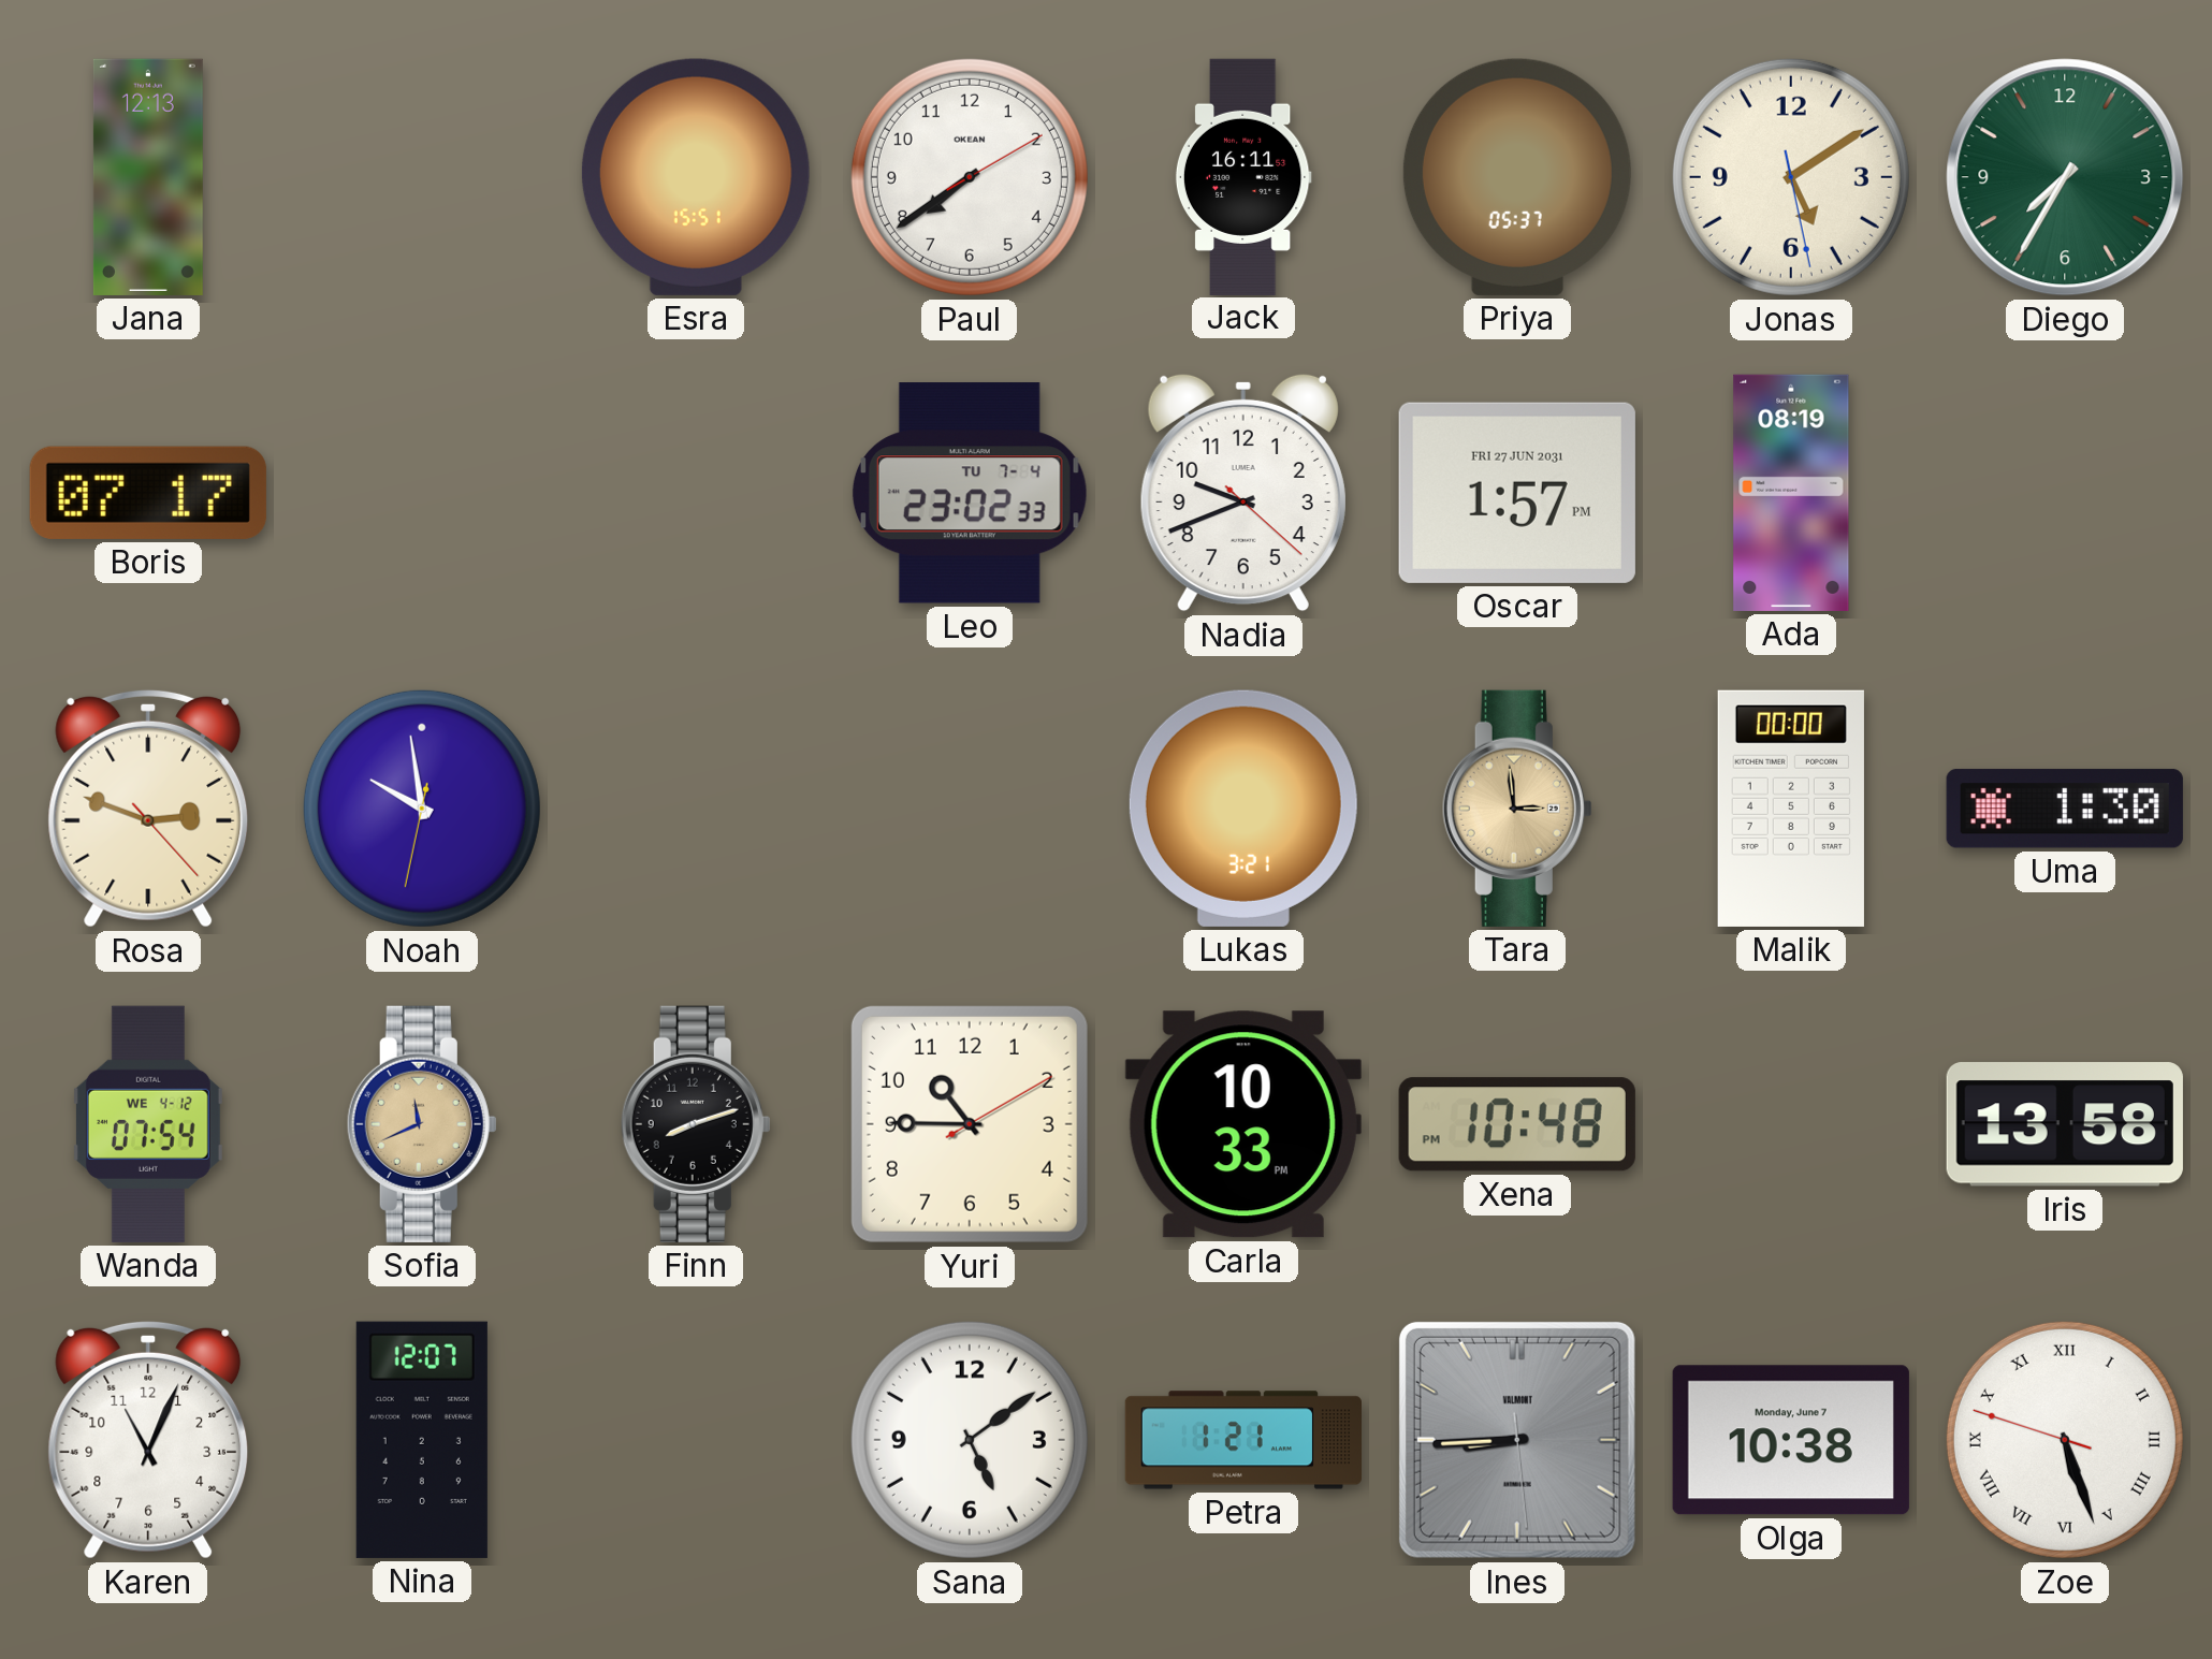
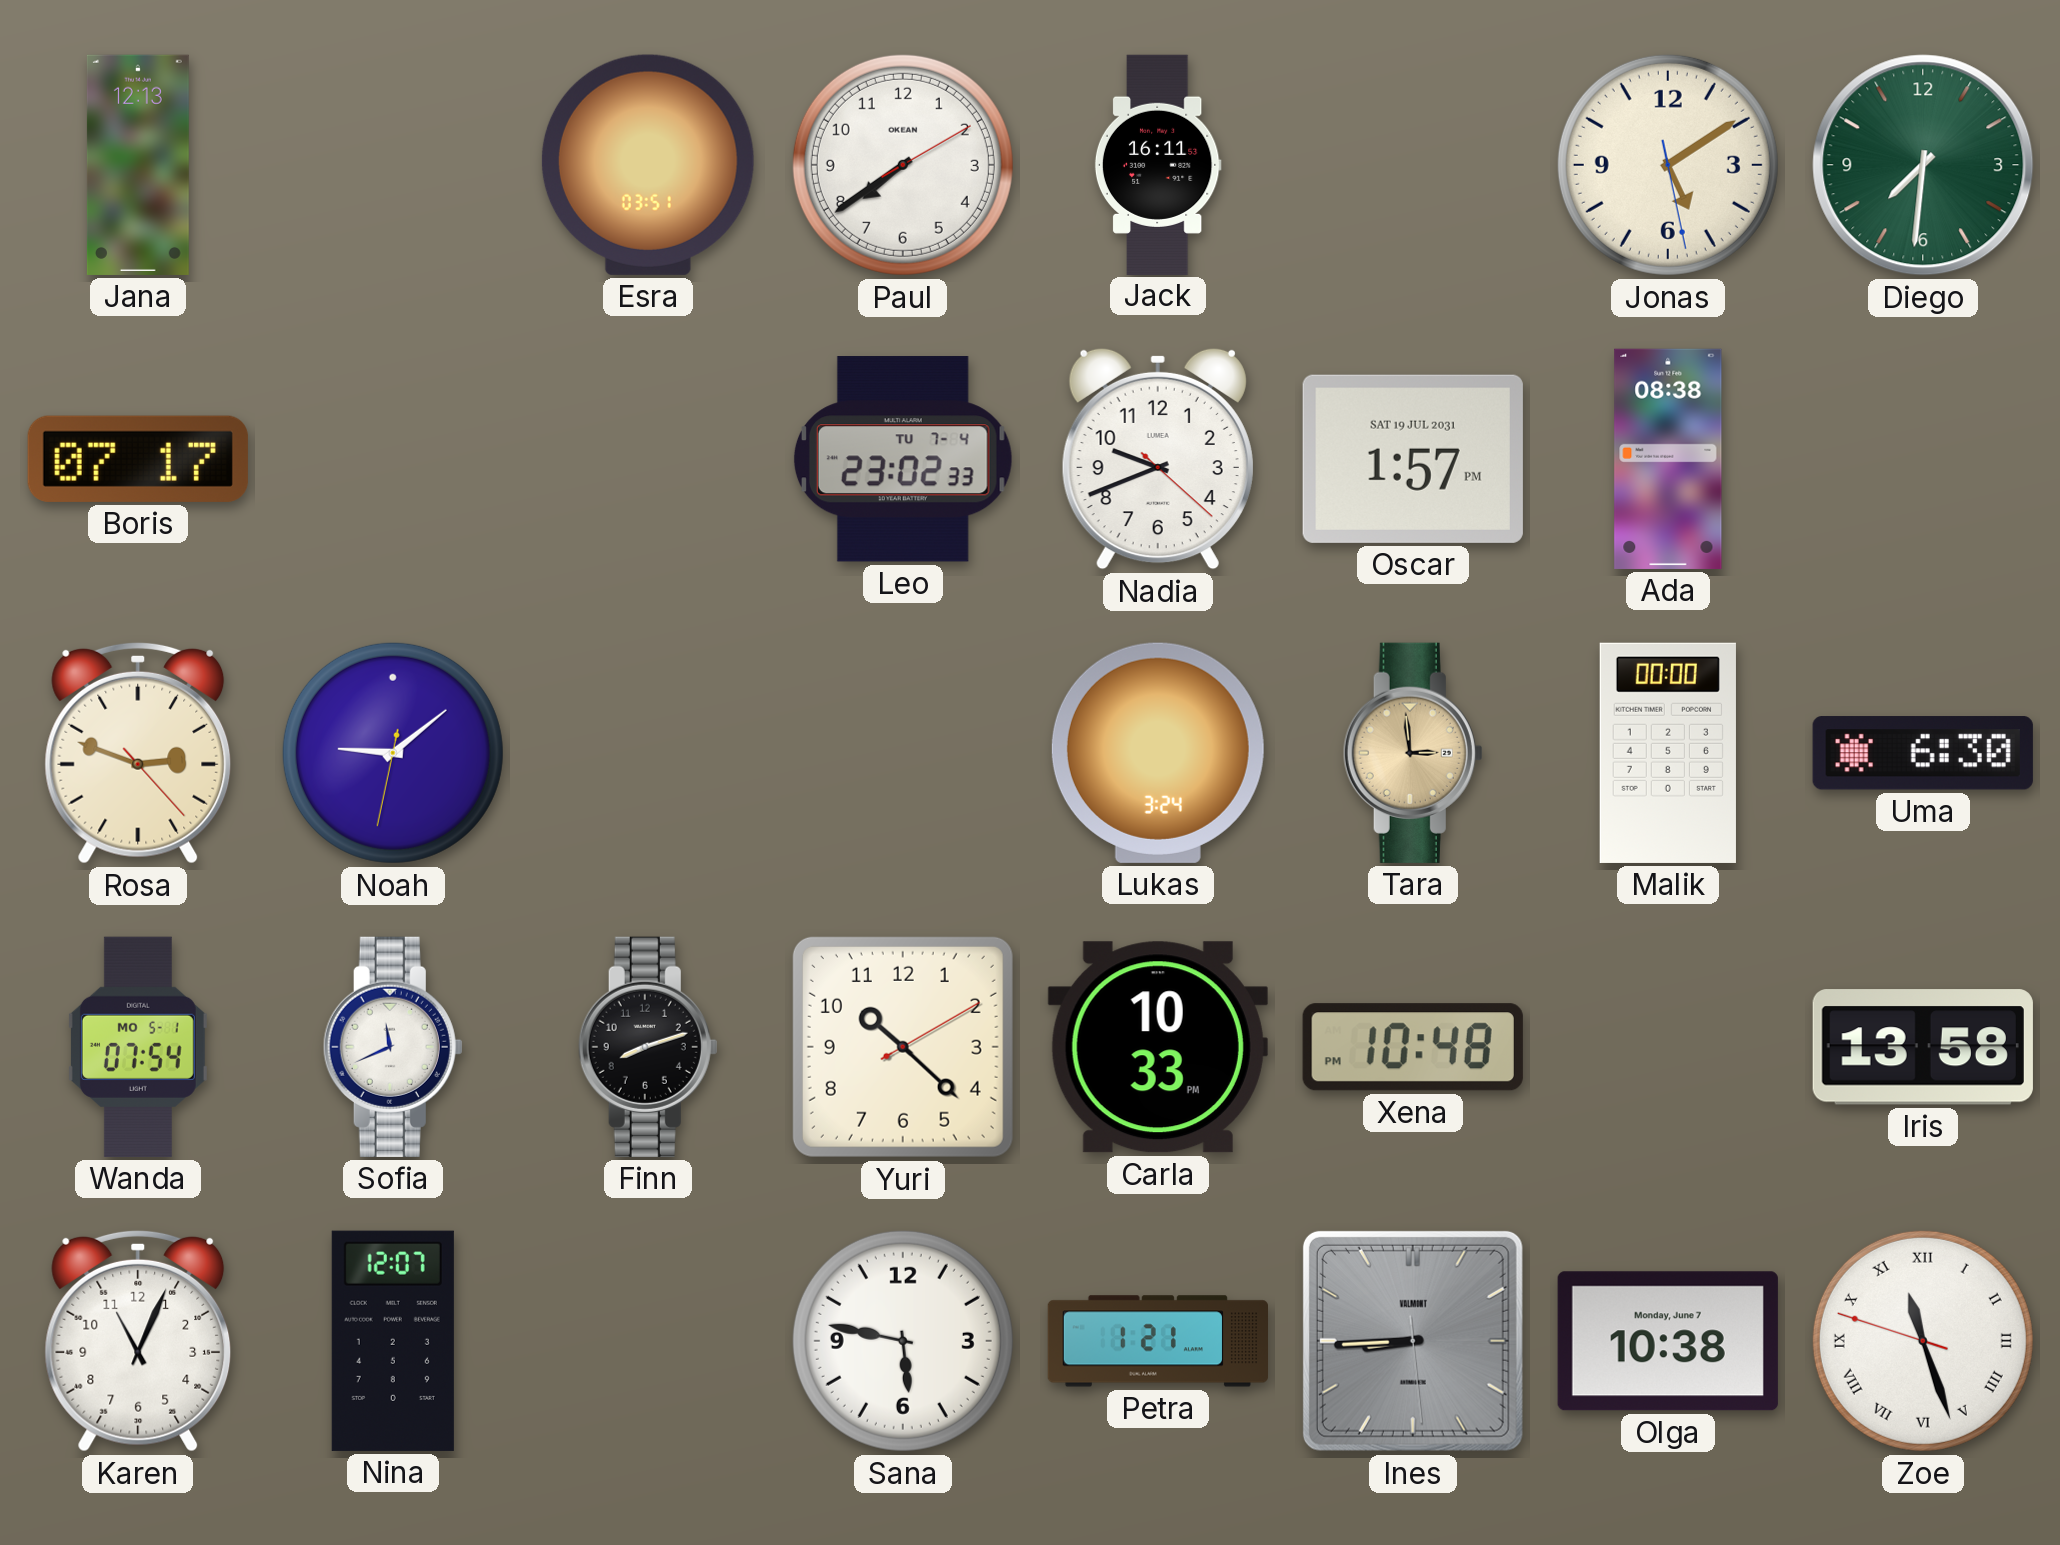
Esra: 15:51 -> 03:51 (648, 165)
Priya: 05:37 -> none (1517, 177)
Diego: 7:35 -> 7:31 (1923, 165)
Oscar date: FRI 27 JUN 2031 -> SAT 19 JUL 2031 (1413, 459)
Ada: 08:19 -> 08:38 (1668, 459)
Noah: 9:58 -> 9:08 (393, 753)
Lukas: 3:21 -> 3:24 (1158, 753)
Uma: 1:30 -> 6:30 (1923, 753)
Wanda date: WE 4-12 -> MO 5-1 (138, 1047)
Sofia dial: champagne -> white (393, 1047)
Yuri: 10:45 -> 10:22 (903, 1047)
Sana: 5:09 -> 5:47 (903, 1341)
Zoe: 5:26 -> 11:26 (1923, 1341)
